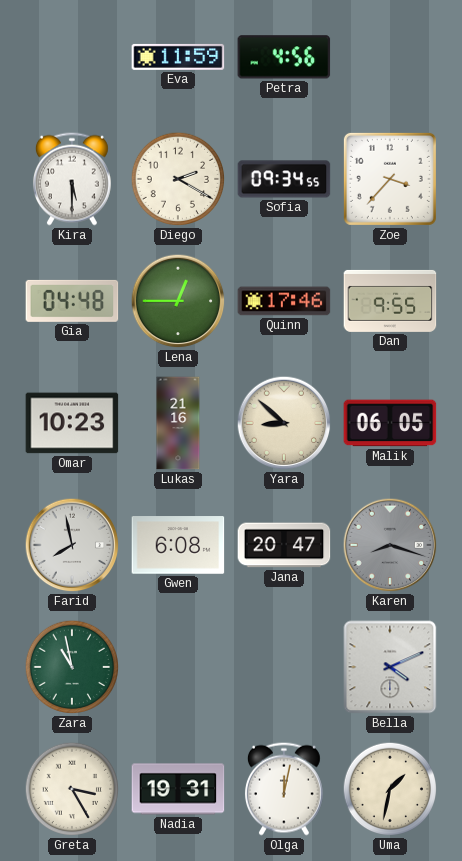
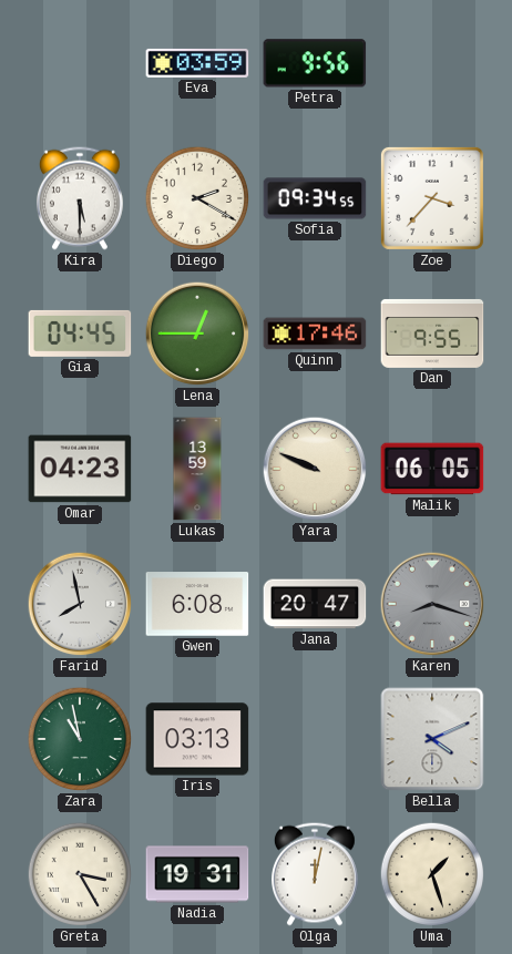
Eva: 11:59 -> 03:59 (197, 63)
Petra: 4:56 -> 9:56 (315, 63)
Gia: 04:48 -> 04:45 (80, 334)
Omar: 10:23 -> 04:23 (80, 469)
Lukas: 21:16 -> 13:59 (197, 469)
Yara: 8:52 -> 9:49 (315, 469)
Iris: none -> 03:13 (197, 739)
Uma: 1:32 -> 1:27 (432, 874)
